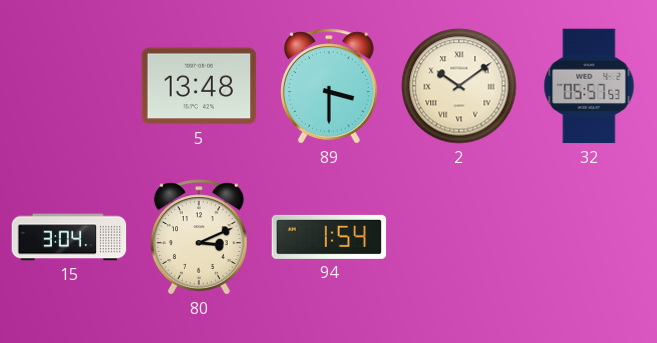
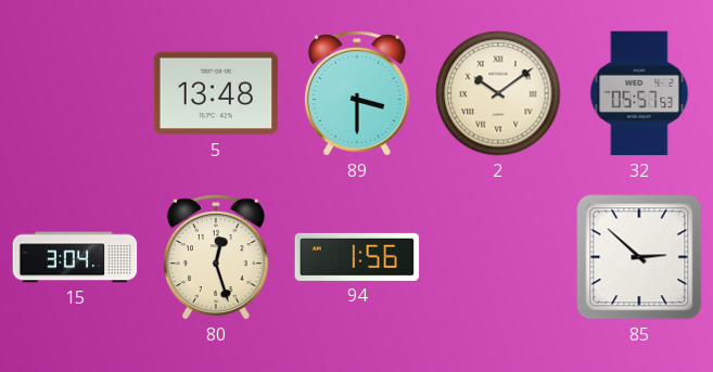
80: 3:11 -> 12:27 (216, 257)
94: 1:54 -> 1:56 (357, 257)
85: none -> 2:52 (639, 257)
